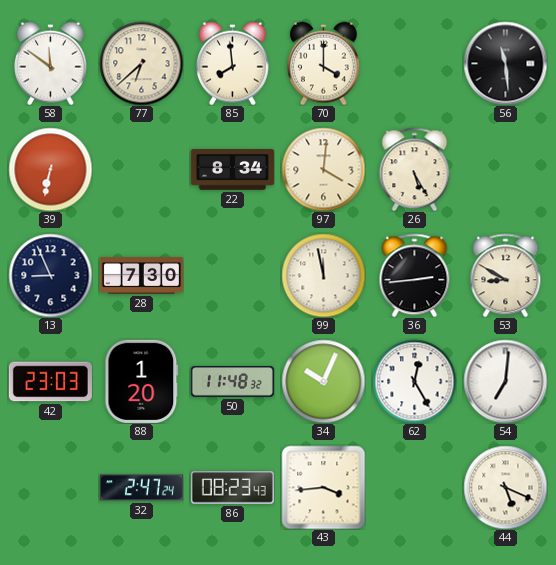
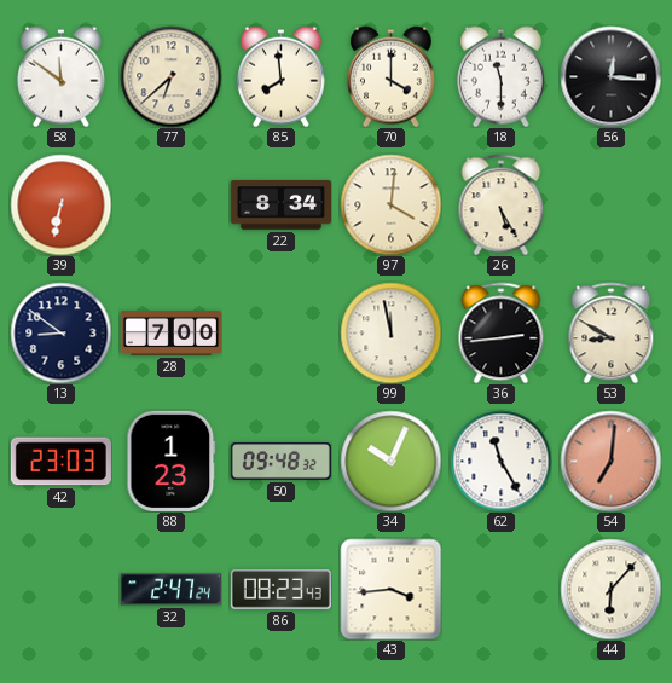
18: none -> 11:30 (500, 76)
56: 11:29 -> 12:16 (610, 76)
13: 8:56 -> 8:51 (60, 332)
28: 7:30 -> 7:00 (170, 334)
88: 1:20 -> 1:23 (172, 461)
50: 11:48 -> 09:48 (280, 462)
62: 12:25 -> 11:25 (500, 461)
54 dial: white -> salmon (610, 461)
44: 5:19 -> 6:07 (610, 589)
